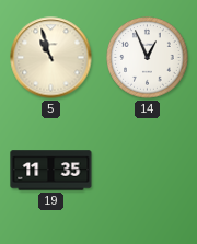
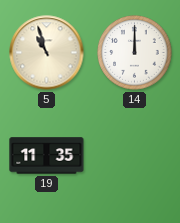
14: 12:56 -> 12:00 (135, 53)
